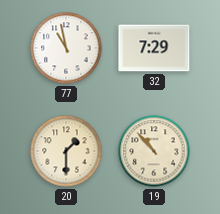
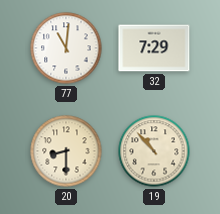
77: 10:58 -> 11:01 (66, 48)
20: 1:30 -> 8:30 (66, 151)
